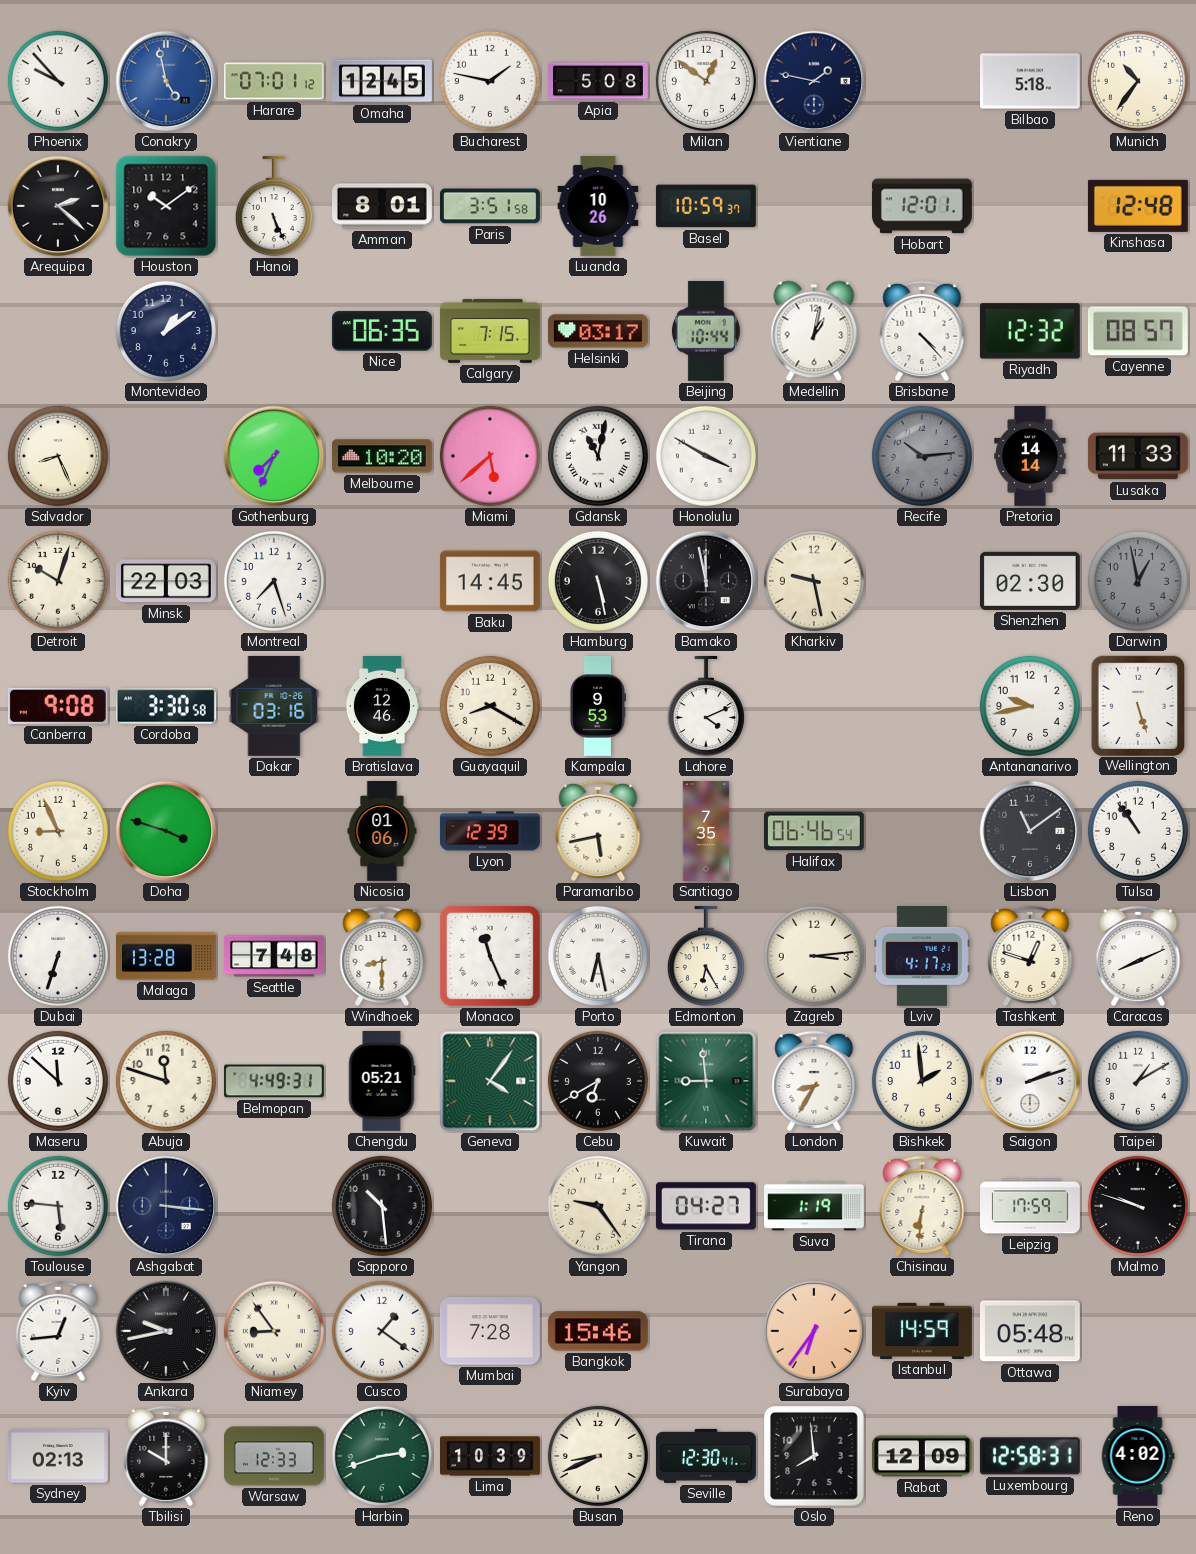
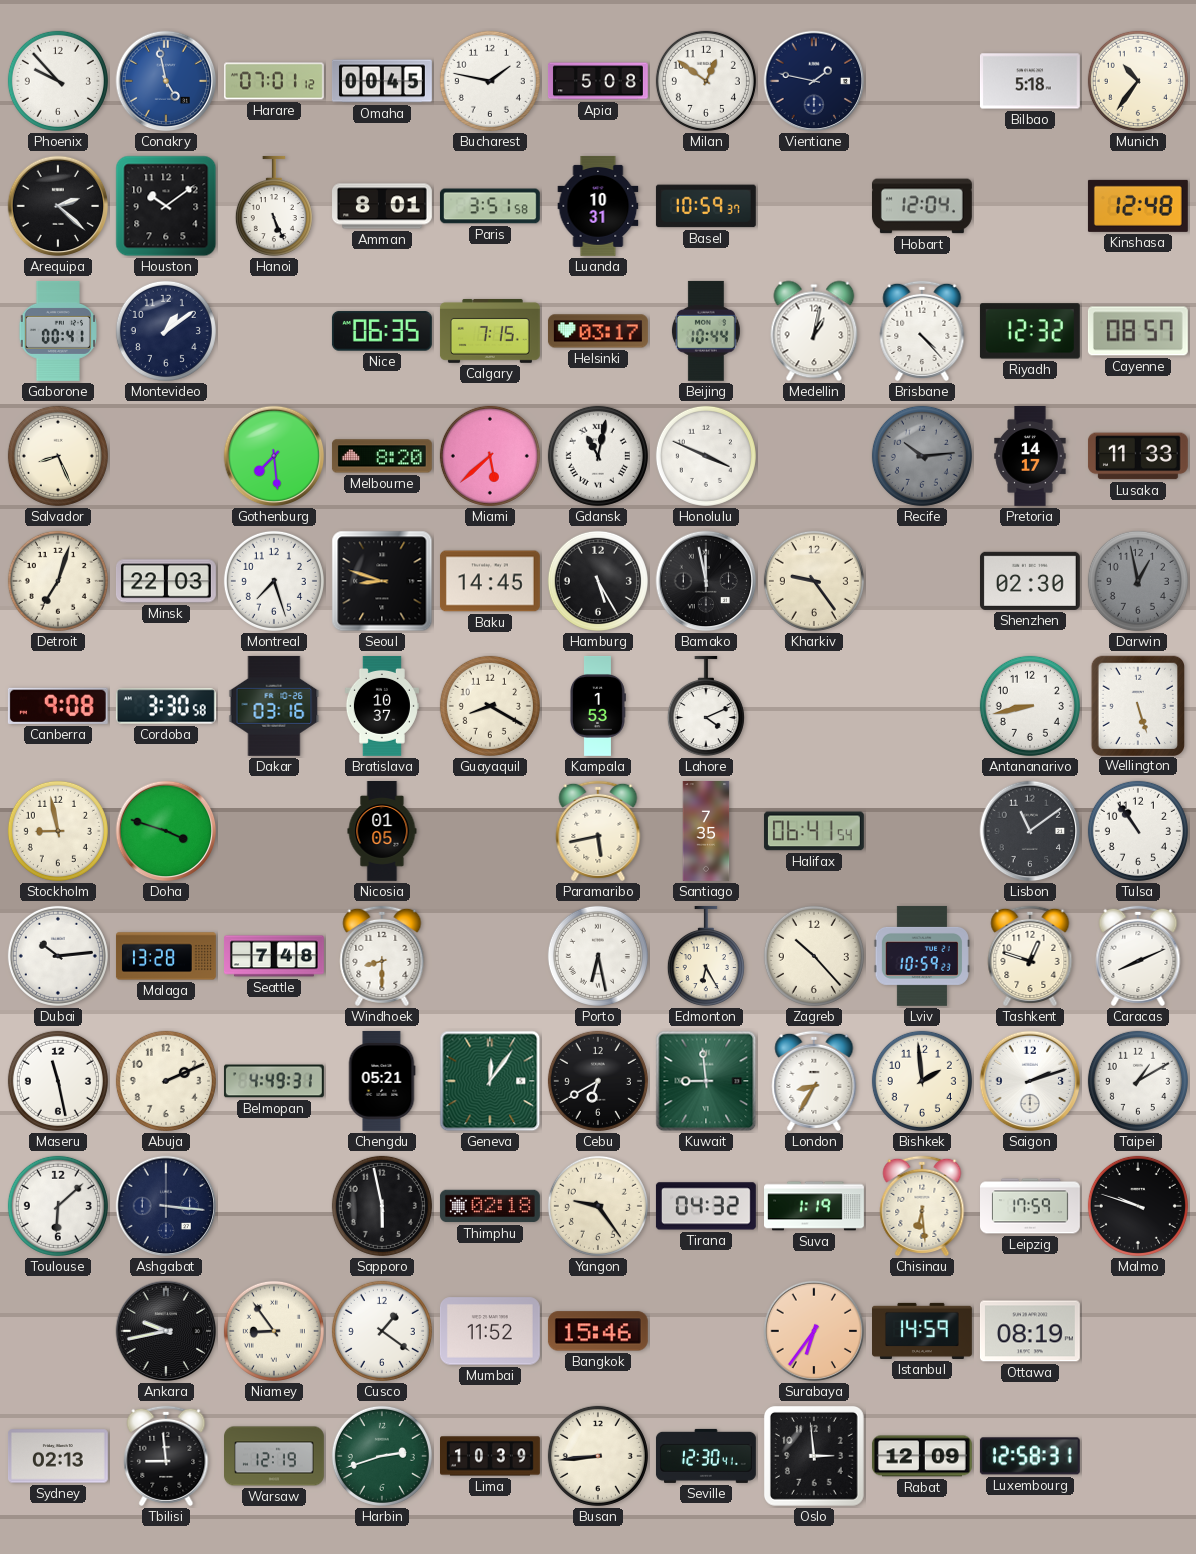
Omaha: 12:45 -> 00:45 (382, 81)
Luanda: 10:26 -> 10:31 (598, 206)
Hobart: 12:01 -> 12:04 (922, 206)
Gaborone: none -> 00:41 (58, 331)
Gothenburg: 7:34 -> 7:29 (274, 456)
Melbourne: 10:20 -> 8:20 (382, 456)
Honolulu: 3:50 -> 3:49 (706, 456)
Pretoria: 14:14 -> 14:17 (1030, 457)
Detroit: 10:03 -> 7:03 (58, 581)
Seoul: none -> 8:48 (382, 581)
Hamburg: 5:28 -> 5:25 (598, 581)
Kharkiv: 9:28 -> 9:24 (814, 581)
Bratislava: 12:46 -> 10:37 (382, 707)
Kampala: 9:53 -> 1:53 (597, 706)
Antananarivo: 9:43 -> 8:43 (1030, 706)
Stockholm: 8:56 -> 8:58 (58, 831)
Nicosia: 01:06 -> 01:05 (382, 832)
Lyon: 12:39 -> none (490, 831)
Halifax: 06:46 -> 06:41 (814, 831)
Dubai: 6:33 -> 10:14 (58, 956)
Monaco: 11:26 -> none (490, 956)
Zagreb: 3:14 -> 10:23 (814, 956)
Lviv: 4:17 -> 10:59 (922, 956)
Maseru: 11:52 -> 11:28 (58, 1081)
Abuja: 11:48 -> 2:11 (166, 1081)
Geneva: 4:06 -> 12:06 (490, 1081)
Toulouse: 5:46 -> 6:08 (58, 1206)
Sapporo: 10:29 -> 5:58 (382, 1206)
Thimphu: none -> 02:18 (490, 1206)
Tirana: 04:27 -> 04:32 (706, 1206)
Chisinau: 6:31 -> 6:29 (922, 1206)
Kyiv: 12:44 -> none (58, 1331)
Mumbai: 7:28 -> 11:52 (490, 1331)
Ottawa: 05:48 -> 08:19 (1030, 1331)
Tbilisi: 10:00 -> 8:59 (166, 1456)
Warsaw: 12:33 -> 12:19 (275, 1456)
Busan: 8:41 -> 8:44 (598, 1456)
Oslo: 7:59 -> 2:59 (814, 1456)
Reno: 4:02 -> none (1138, 1457)
